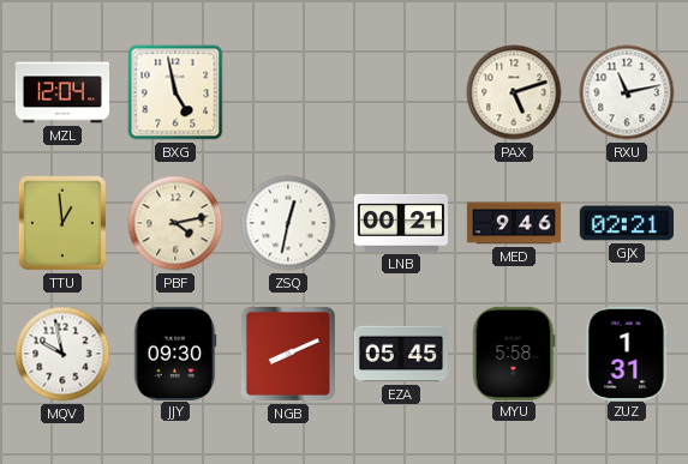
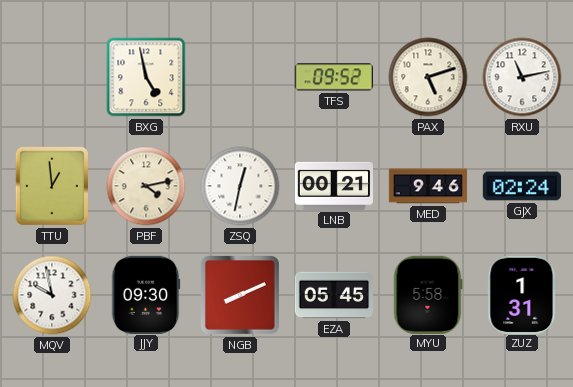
MZL: 12:04 -> none (62, 92)
TFS: none -> 09:52 (334, 77)
GJX: 02:21 -> 02:24 (521, 186)
